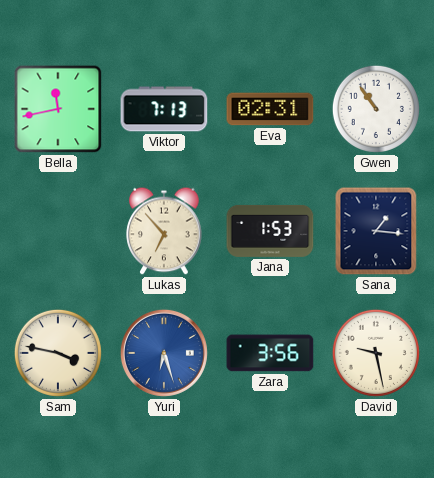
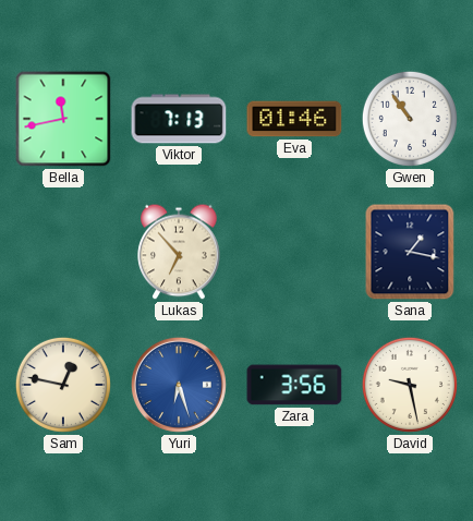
Eva: 02:31 -> 01:46 (294, 119)
Jana: 1:53 -> none (270, 231)
Sana: 1:16 -> 1:17 (410, 252)
Sam: 3:47 -> 12:47 (63, 385)
